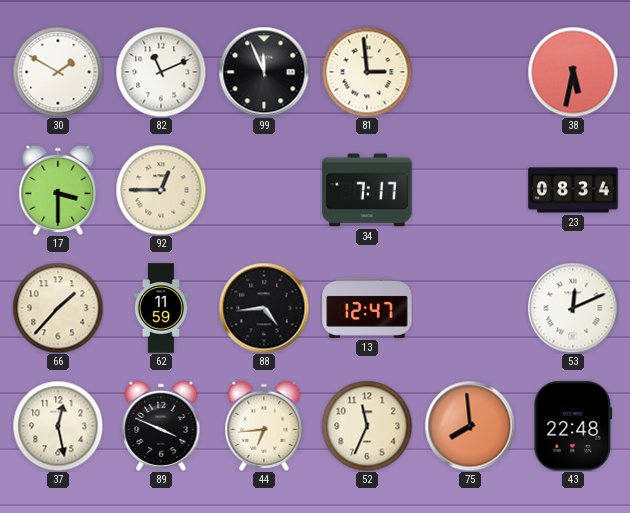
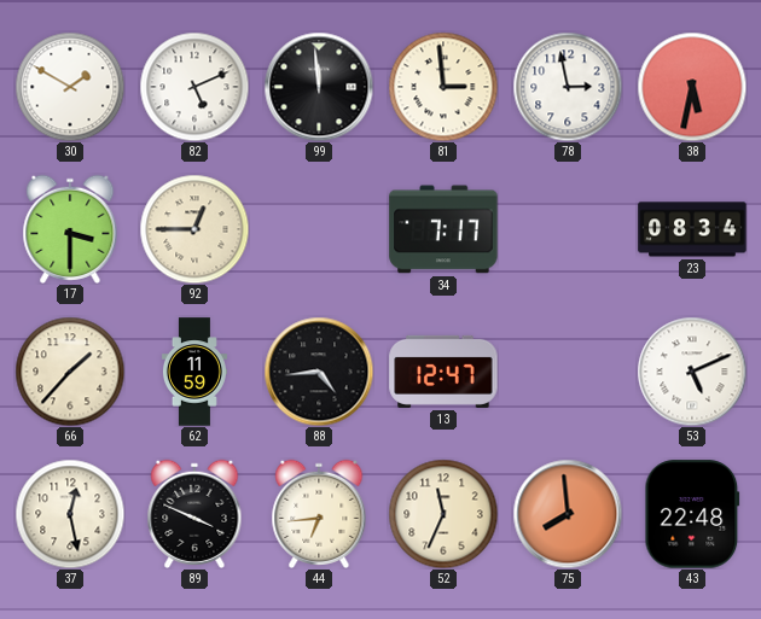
82: 11:11 -> 5:11 (194, 87)
99: 11:56 -> 11:59 (319, 87)
78: none -> 2:58 (568, 87)
53: 12:11 -> 5:11 (692, 372)
